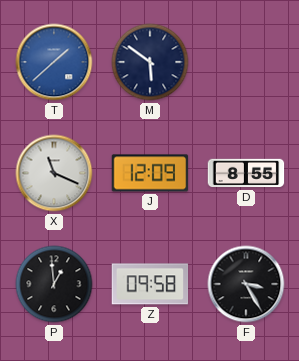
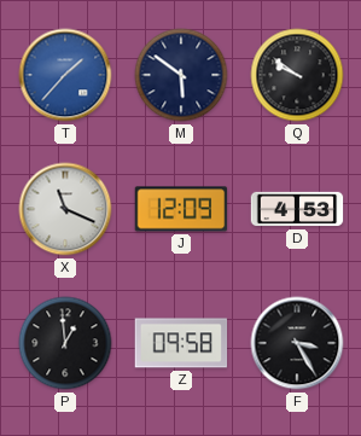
T: 1:38 -> 1:37 (65, 75)
Q: none -> 9:51 (297, 75)
D: 8:55 -> 4:53 (297, 209)
